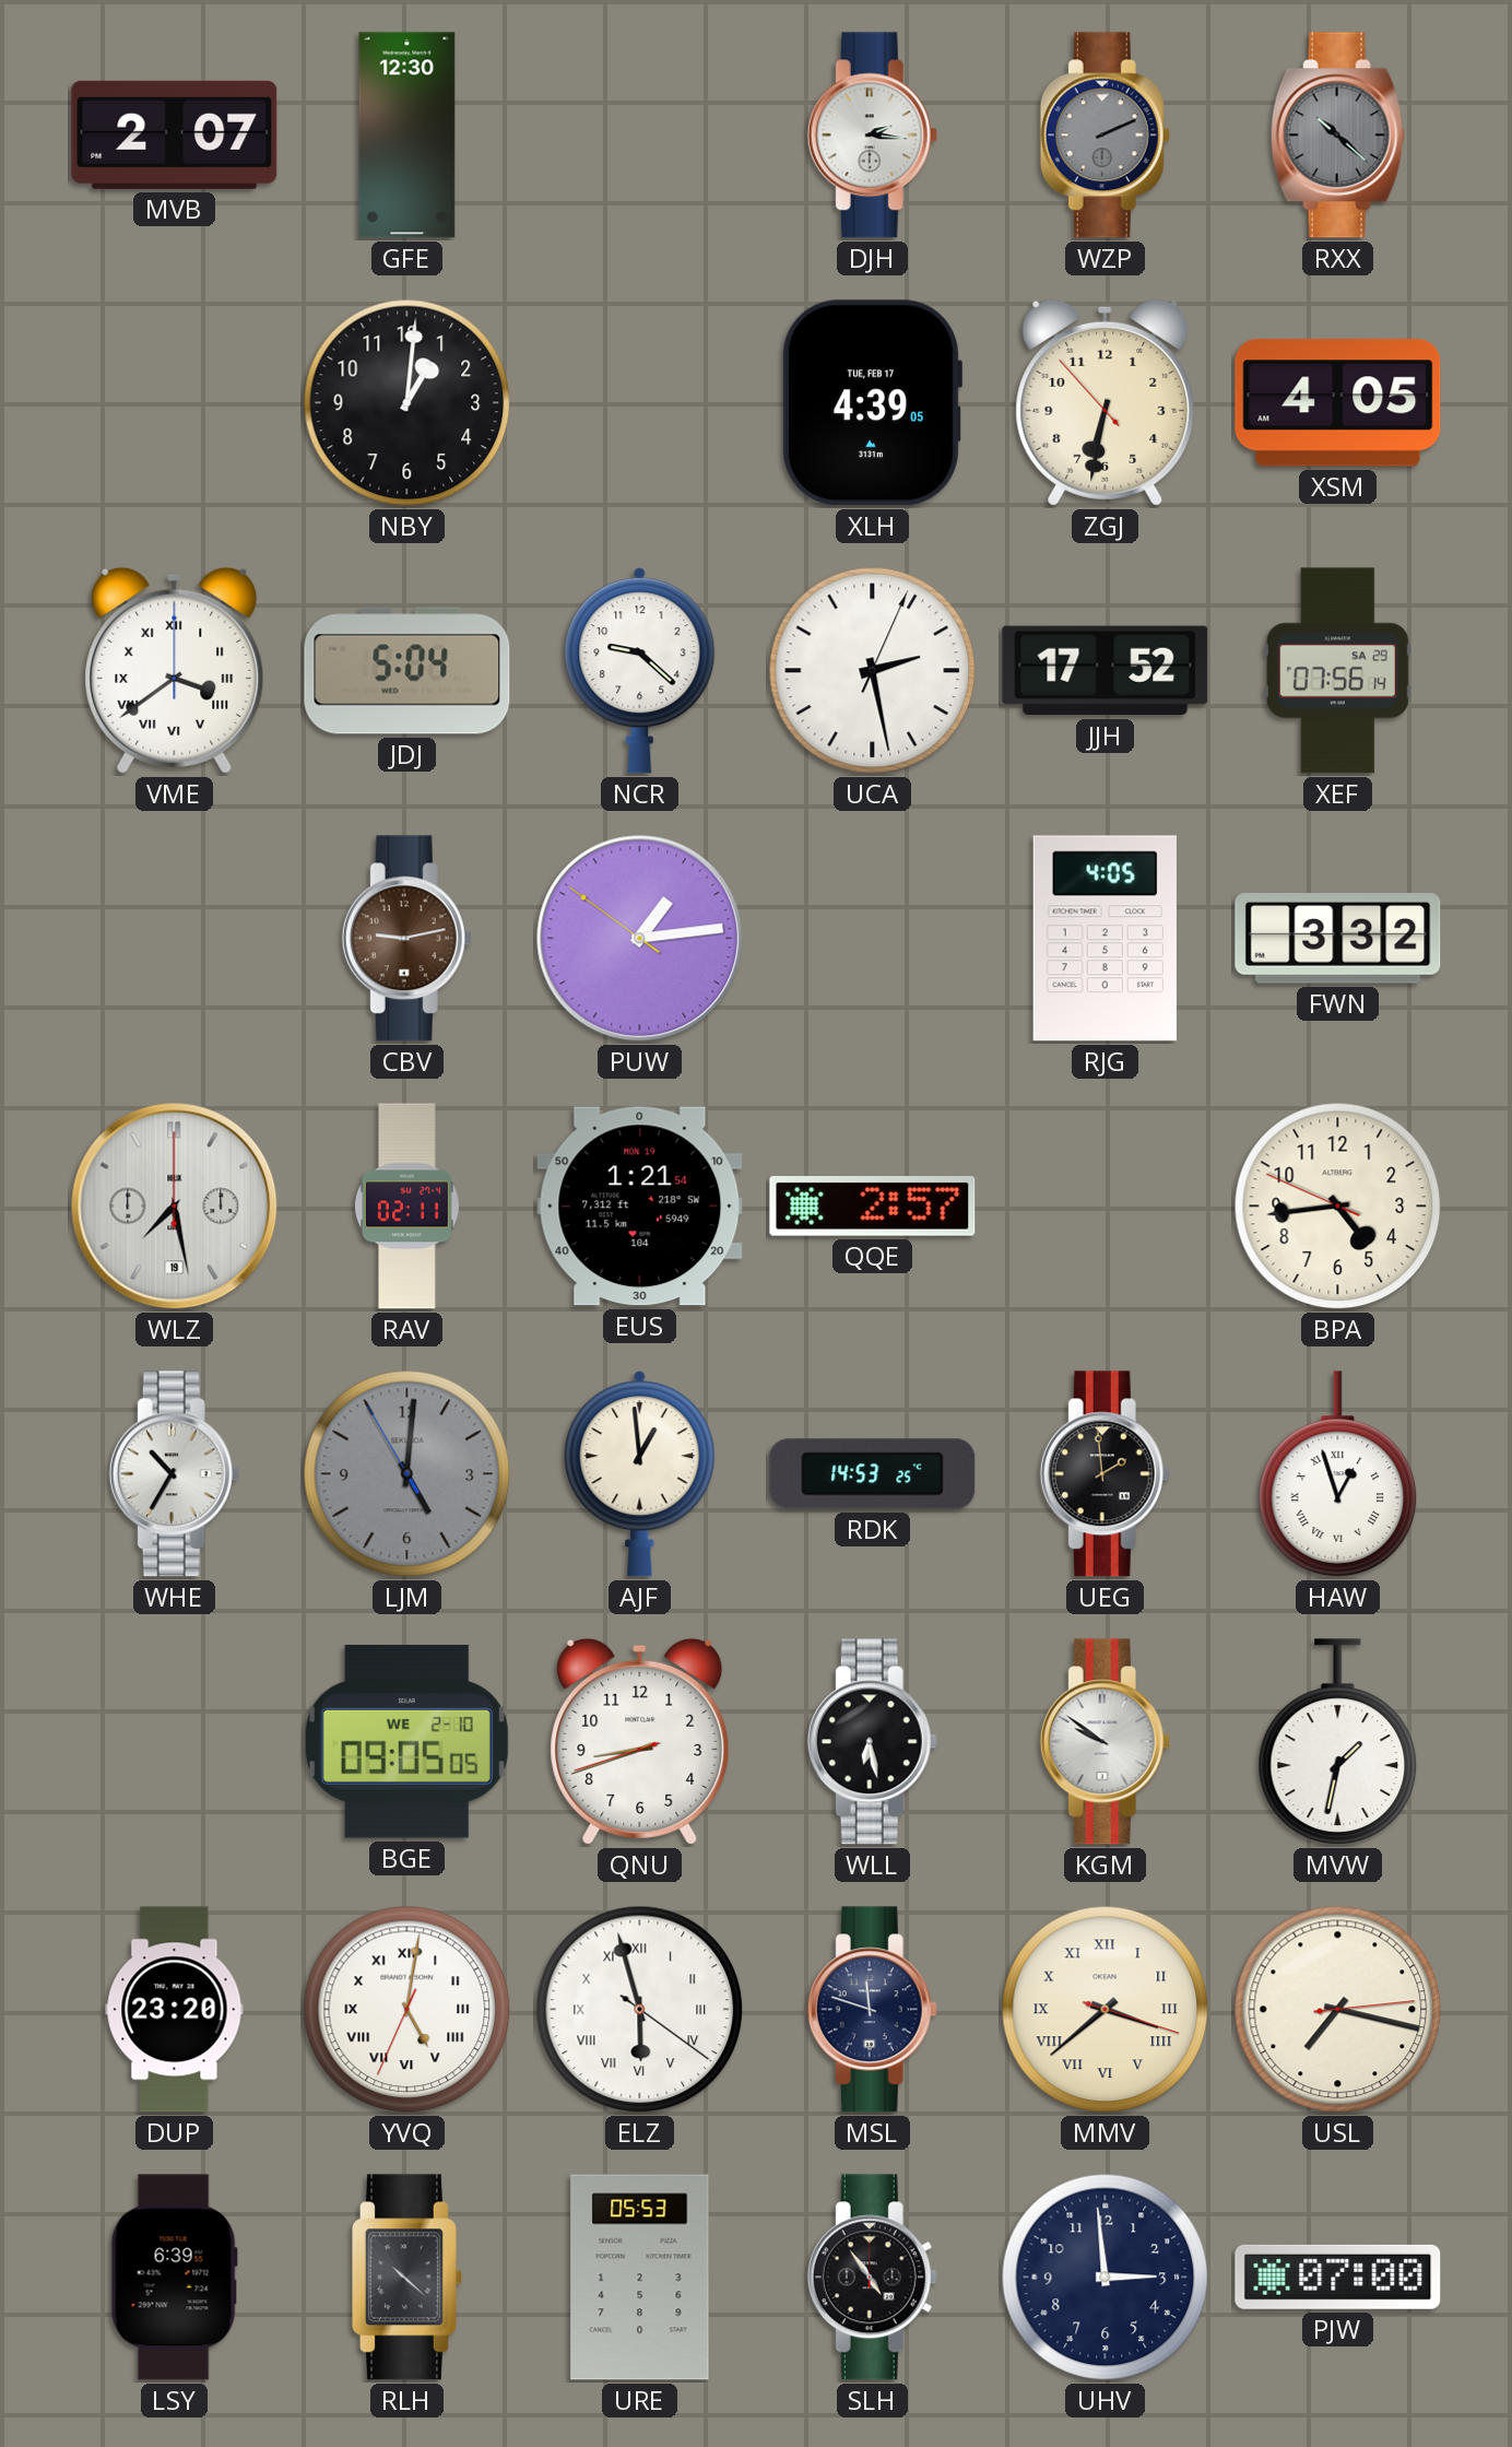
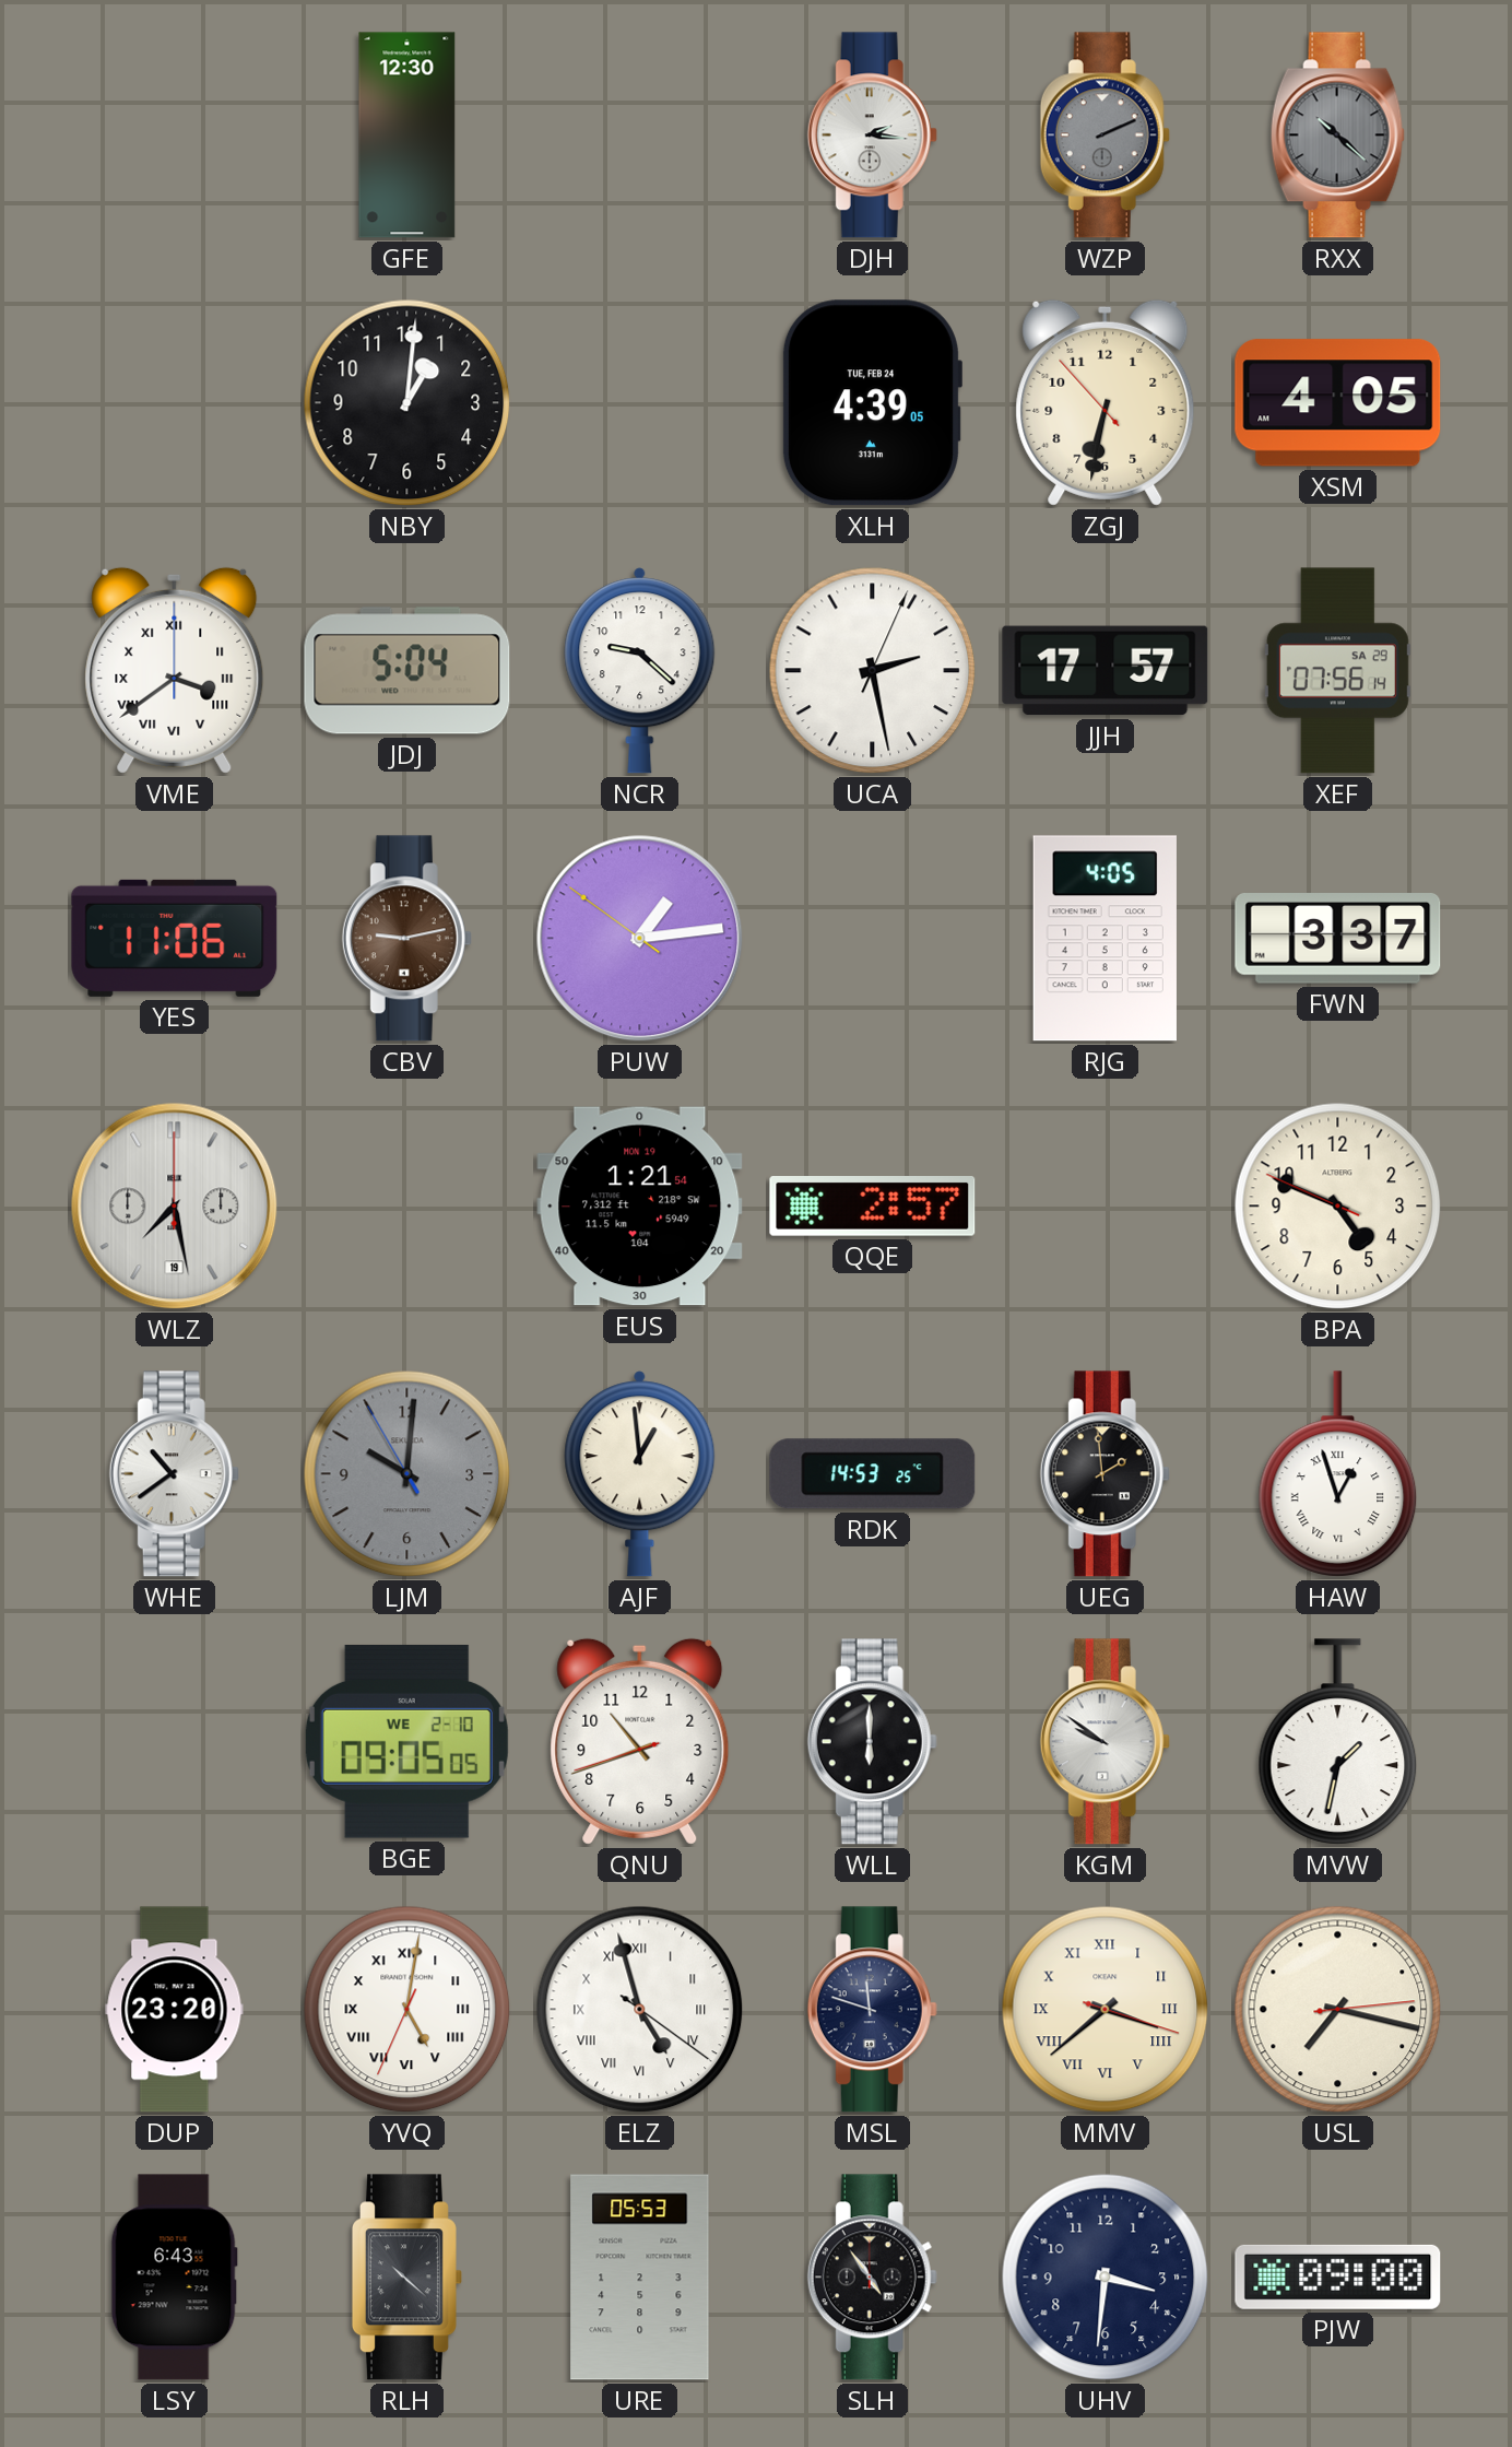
MVB: 2:07 -> none (175, 134)
XLH date: TUE, FEB 17 -> TUE, FEB 24 (871, 403)
JJH: 17:52 -> 17:57 (1106, 671)
YES: none -> 11:06 (175, 938)
FWN: 3:32 -> 3:37 (1338, 939)
RAV: 02:11 -> none (406, 1207)
BPA: 4:43 -> 4:48 (1338, 1207)
WHE: 10:35 -> 10:39 (174, 1474)
LJM: 5:00 -> 10:00 (407, 1474)
QNU: 8:41 -> 10:41 (640, 1741)
WLL: 6:28 -> 6:00 (872, 1742)
ELZ: 5:57 -> 4:57 (640, 2010)
LSY: 6:39 -> 6:43 (174, 2278)
UHV: 2:59 -> 3:31 (1106, 2278)
PJW: 07:00 -> 09:00 (1338, 2277)
